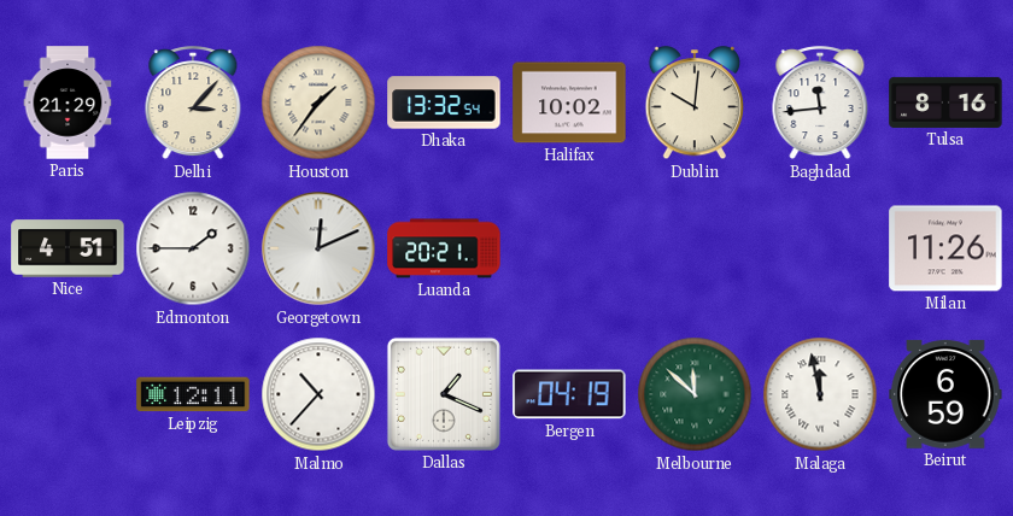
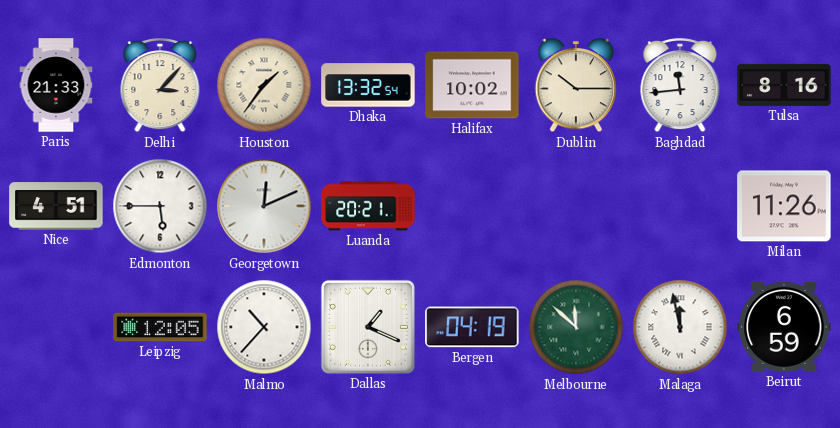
Paris: 21:29 -> 21:33 (56, 85)
Dublin: 10:01 -> 10:15 (576, 86)
Edmonton: 1:45 -> 5:45 (160, 206)
Leipzig: 12:11 -> 12:05 (160, 327)
